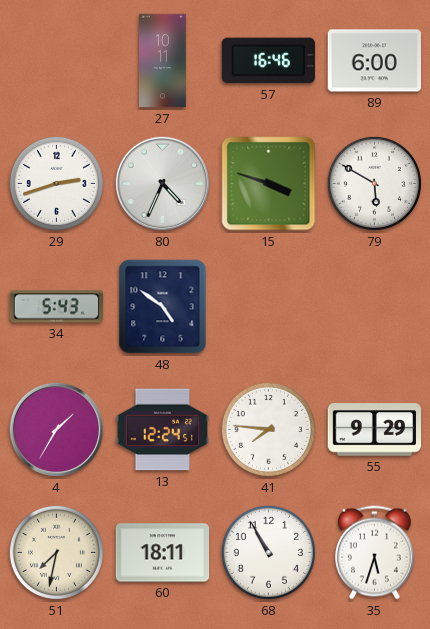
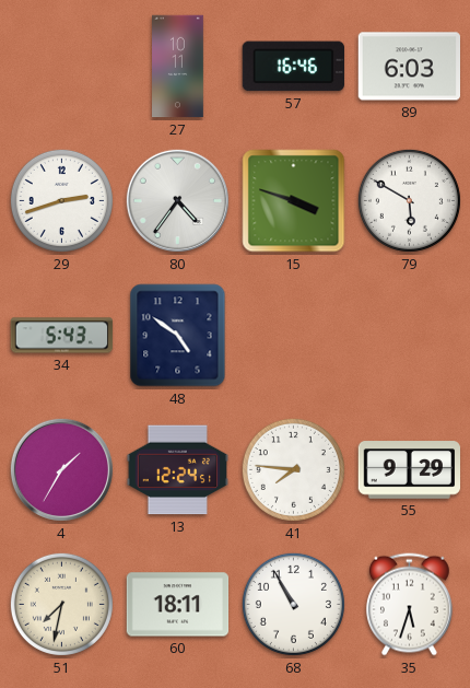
89: 6:00 -> 6:03 (409, 67)
80: 4:34 -> 4:36 (177, 200)
